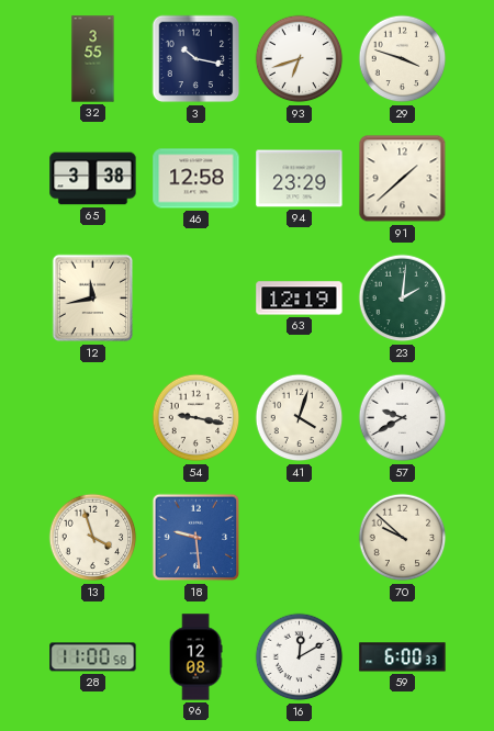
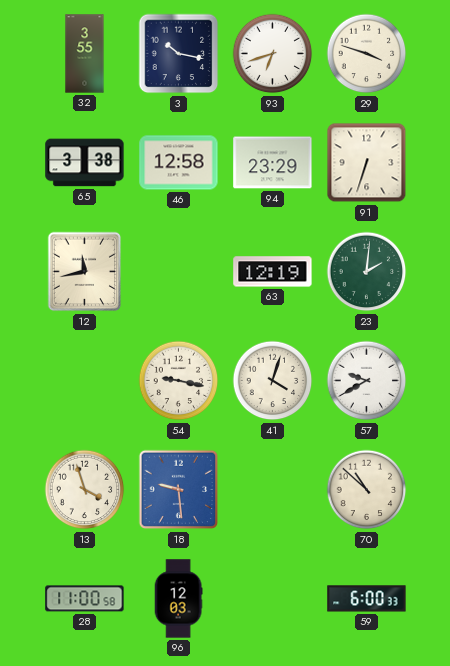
91: 1:38 -> 6:33 (367, 163)
70: 9:52 -> 10:52 (367, 490)
96: 12:08 -> 12:03 (178, 599)
16: 12:10 -> none (300, 657)
